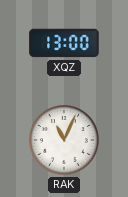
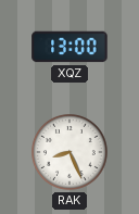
RAK: 11:04 -> 8:26 (69, 152)
